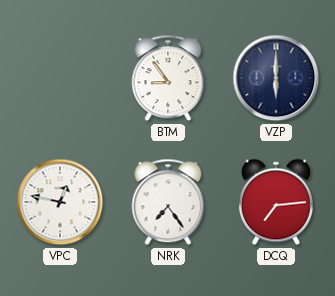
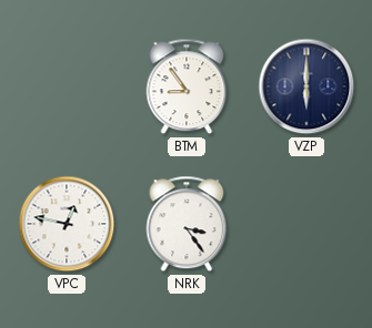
NRK: 7:24 -> 3:24 (187, 224)
DCQ: 7:14 -> none (276, 202)
